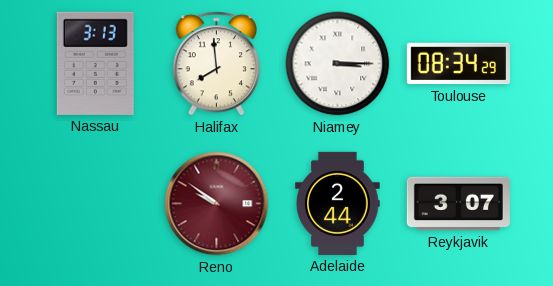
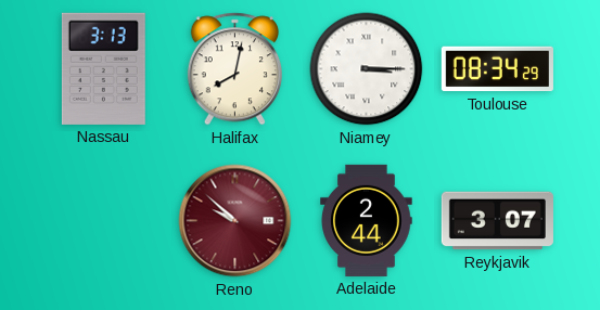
Halifax: 7:59 -> 8:02 (234, 69)
Reno: 9:51 -> 9:52 (235, 221)
